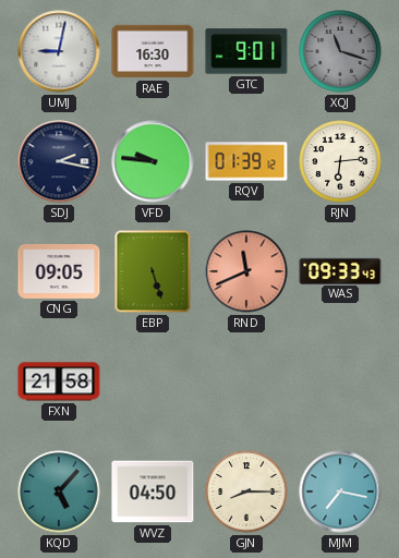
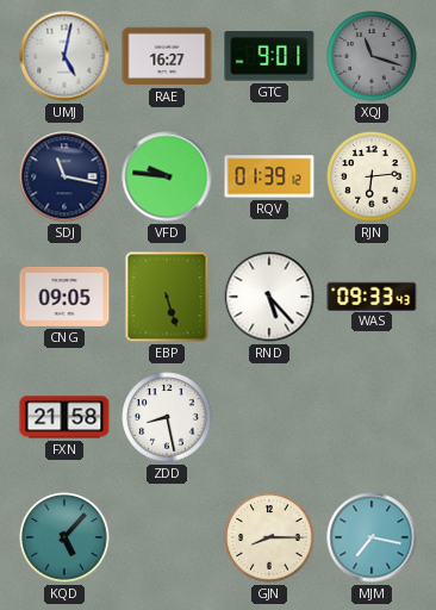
UMJ: 9:02 -> 5:02 (64, 56)
RAE: 16:30 -> 16:27 (167, 56)
SDJ: 2:17 -> 11:17 (64, 176)
RND: 11:41 -> 5:23 (269, 297)
RND dial: salmon -> white (269, 297)
ZDD: none -> 8:28 (167, 417)
WVZ: 04:50 -> none (153, 492)
